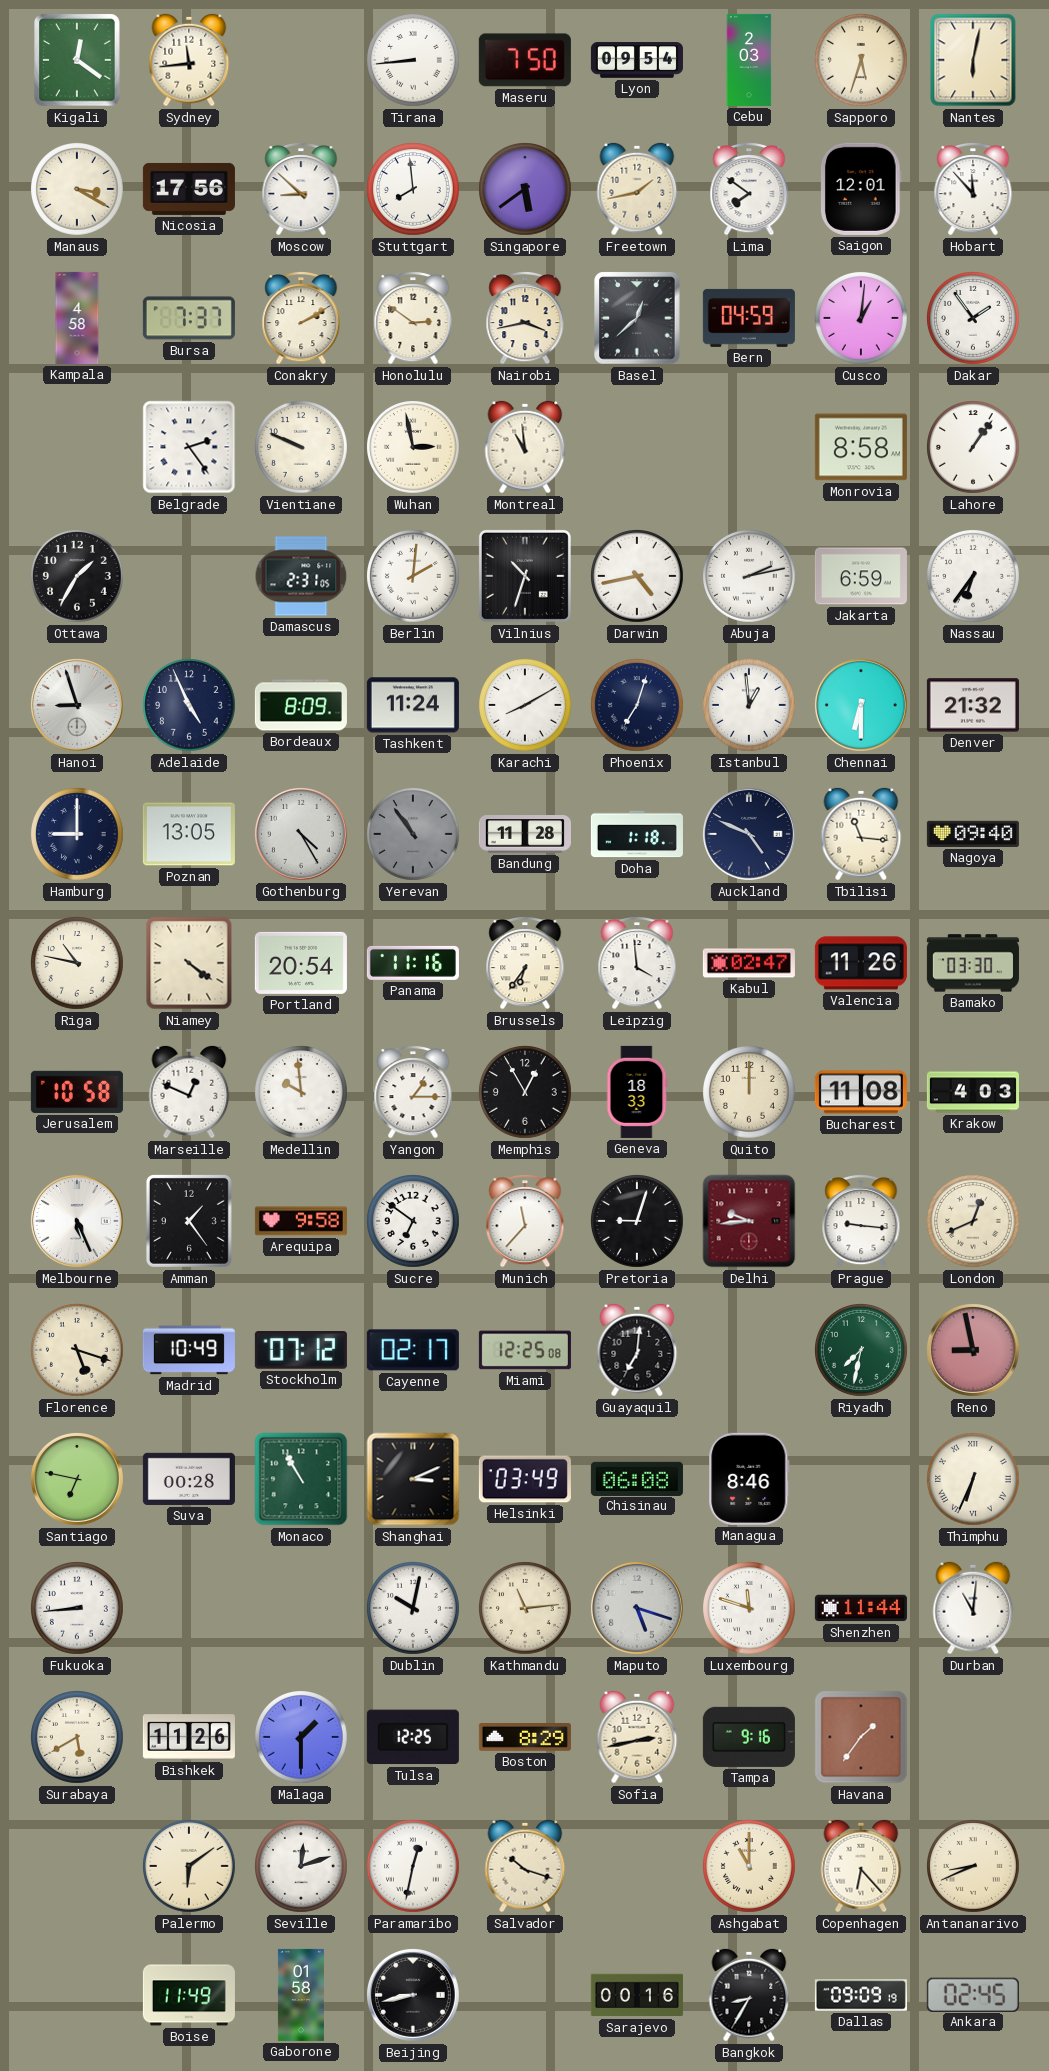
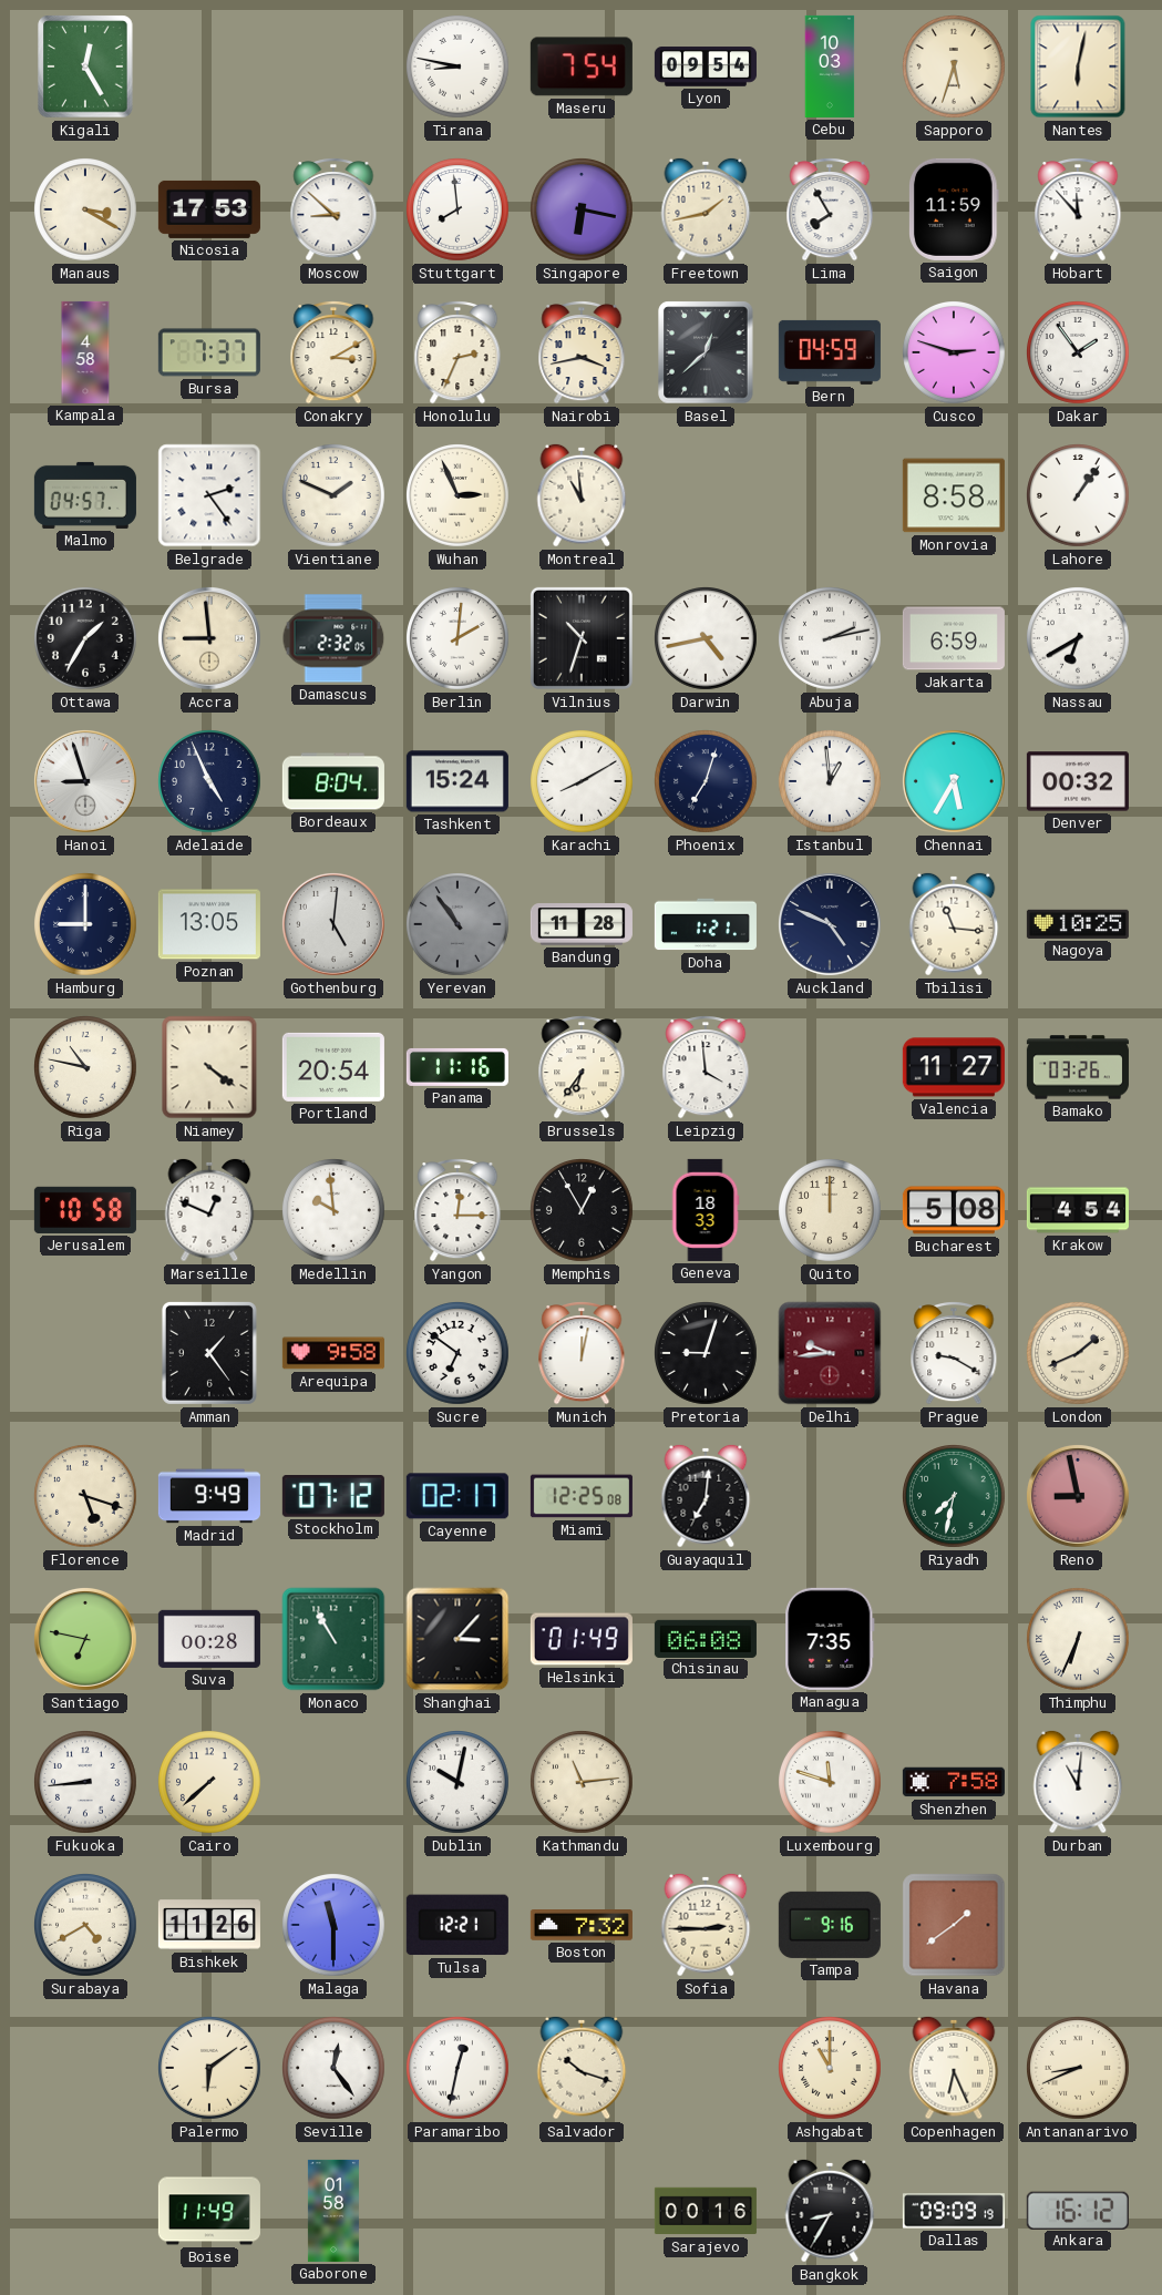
Kigali: 12:21 -> 12:25 (85, 66)
Sydney: 11:44 -> none (189, 60)
Tirana: 8:44 -> 8:47 (459, 68)
Maseru: 7:50 -> 7:54 (582, 66)
Cebu: 2:03 -> 10:03 (830, 66)
Nicosia: 17:56 -> 17:53 (209, 209)
Singapore: 5:39 -> 6:17 (583, 211)
Lima: 7:51 -> 7:55 (830, 211)
Saigon: 12:01 -> 11:59 (955, 209)
Conakry: 2:10 -> 3:10 (333, 354)
Honolulu: 2:51 -> 2:34 (457, 354)
Cusco: 1:01 -> 2:48 (955, 354)
Malmo: none -> 04:57 (85, 495)
Vientiane: 9:49 -> 1:49 (335, 496)
Wuhan: 2:58 -> 2:56 (459, 496)
Accra: none -> 8:59 (209, 638)
Damascus: 2:31 -> 2:32 (333, 638)
Nassau: 6:36 -> 6:40 (1079, 639)
Bordeaux: 8:09 -> 8:04 (333, 781)
Tashkent: 11:24 -> 15:24 (457, 781)
Chennai: 6:30 -> 5:35 (954, 781)
Denver: 21:32 -> 00:32 (1078, 781)
Gothenburg: 4:25 -> 5:01 (333, 924)
Doha: 1:18 -> 1:21 (706, 924)
Nagoya: 09:40 -> 10:25 (1078, 924)
Kabul: 02:47 -> none (749, 963)
Valencia: 11:26 -> 11:27 (954, 1067)
Bamako: 03:30 -> 03:26 (1078, 1067)
Yangon: 1:15 -> 12:15 (457, 1211)
Bucharest: 11:08 -> 5:08 (954, 1210)
Krakow: 4:03 -> 4:54 (1078, 1210)
Melbourne: 5:26 -> none (77, 1221)
Munich: 11:37 -> 12:02 (582, 1354)
Prague: 9:16 -> 9:20 (954, 1354)
London: 12:41 -> 1:41 (1079, 1354)
Madrid: 10:49 -> 9:49 (209, 1496)
Shanghai: 3:11 -> 3:07 (457, 1639)
Helsinki: 03:49 -> 01:49 (582, 1639)
Managua: 8:46 -> 7:35 (830, 1639)
Cairo: none -> 7:38 (210, 1783)
Maputo: 5:18 -> none (637, 1608)
Shenzhen: 11:44 -> 7:58 (954, 1782)
Surabaya: 5:40 -> 4:40 (86, 1926)
Malaga: 1:30 -> 11:30 (335, 1926)
Tulsa: 12:25 -> 12:21 (457, 1925)
Boston: 8:29 -> 7:32 (582, 1926)
Sofia: 2:43 -> 2:45 (706, 1925)
Havana: 1:36 -> 1:39 (954, 1925)
Seville: 12:12 -> 12:24 (335, 2069)
Copenhagen: 6:23 -> 6:26 (954, 2068)
Beijing: 8:43 -> none (413, 1995)
Ankara: 02:45 -> 16:12 (1078, 2210)
